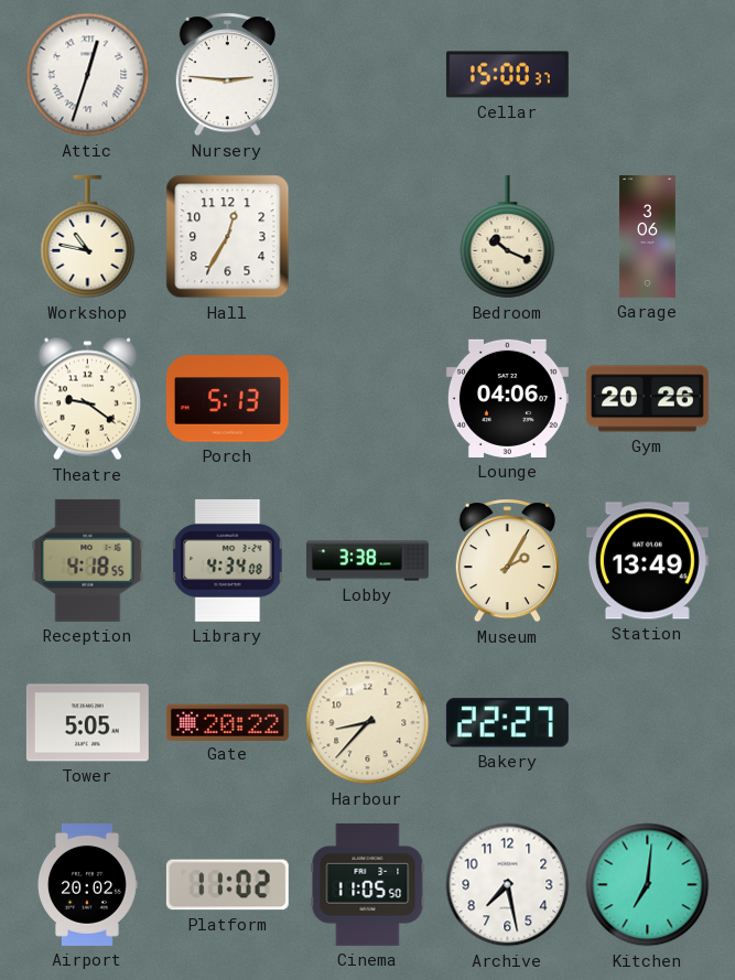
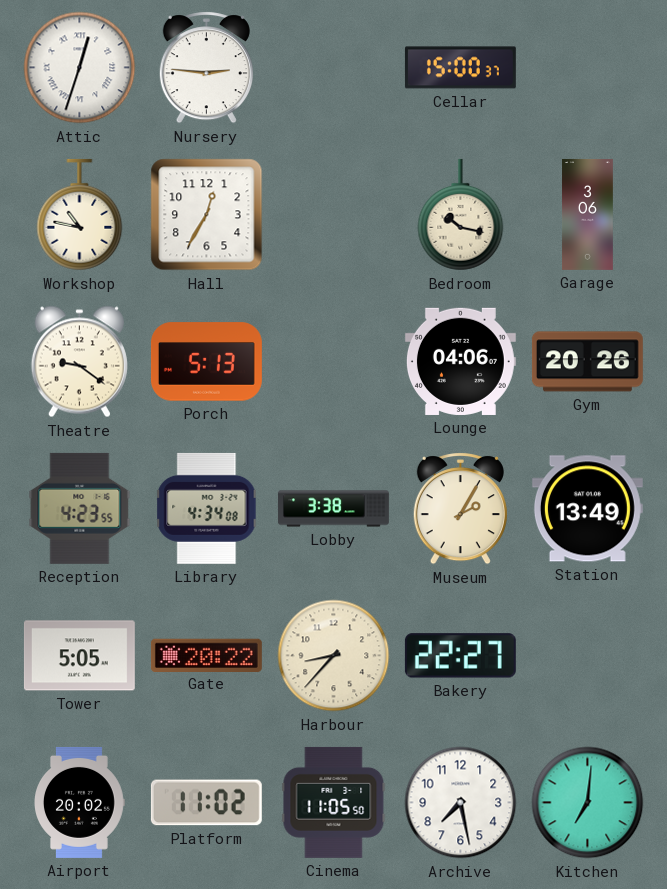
Bedroom: 10:19 -> 10:17 (461, 215)
Reception: 4:18 -> 4:23 (80, 508)
